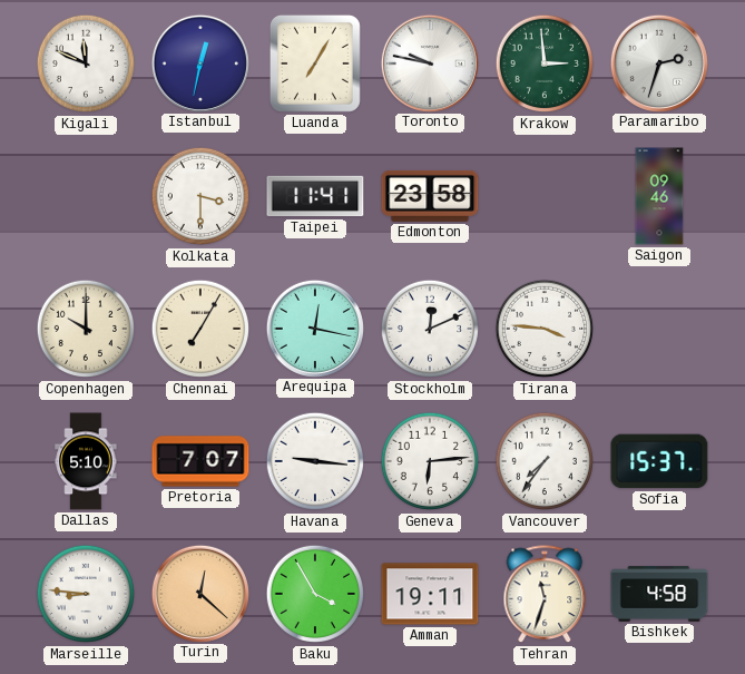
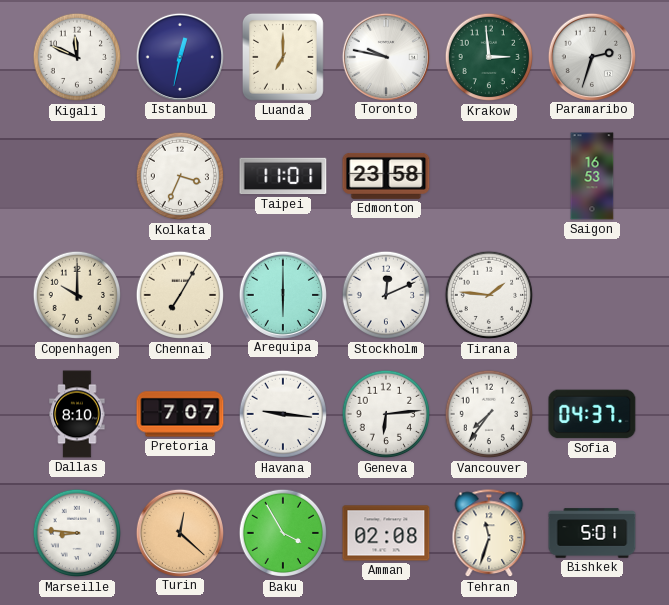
Luanda: 7:05 -> 7:00 (283, 57)
Kolkata: 3:30 -> 3:34 (180, 176)
Taipei: 11:41 -> 11:01 (283, 176)
Saigon: 09:46 -> 16:53 (592, 176)
Arequipa: 12:17 -> 6:00 (282, 294)
Tirana: 3:46 -> 1:46 (489, 295)
Dallas: 5:10 -> 8:10 (77, 414)
Sofia: 15:37 -> 04:37 (592, 414)
Amman: 19:11 -> 02:08 (386, 533)
Bishkek: 4:58 -> 5:01 (592, 533)
